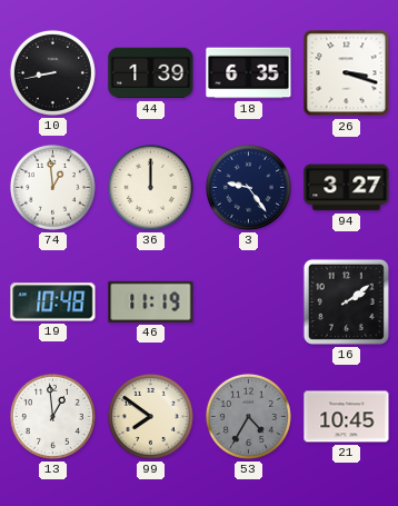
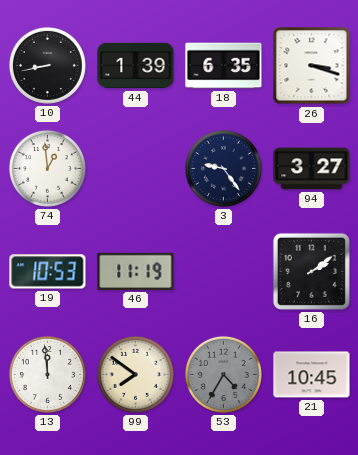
36: 12:00 -> none (150, 187)
19: 10:48 -> 10:53 (48, 272)
13: 12:59 -> 11:59 (47, 374)
